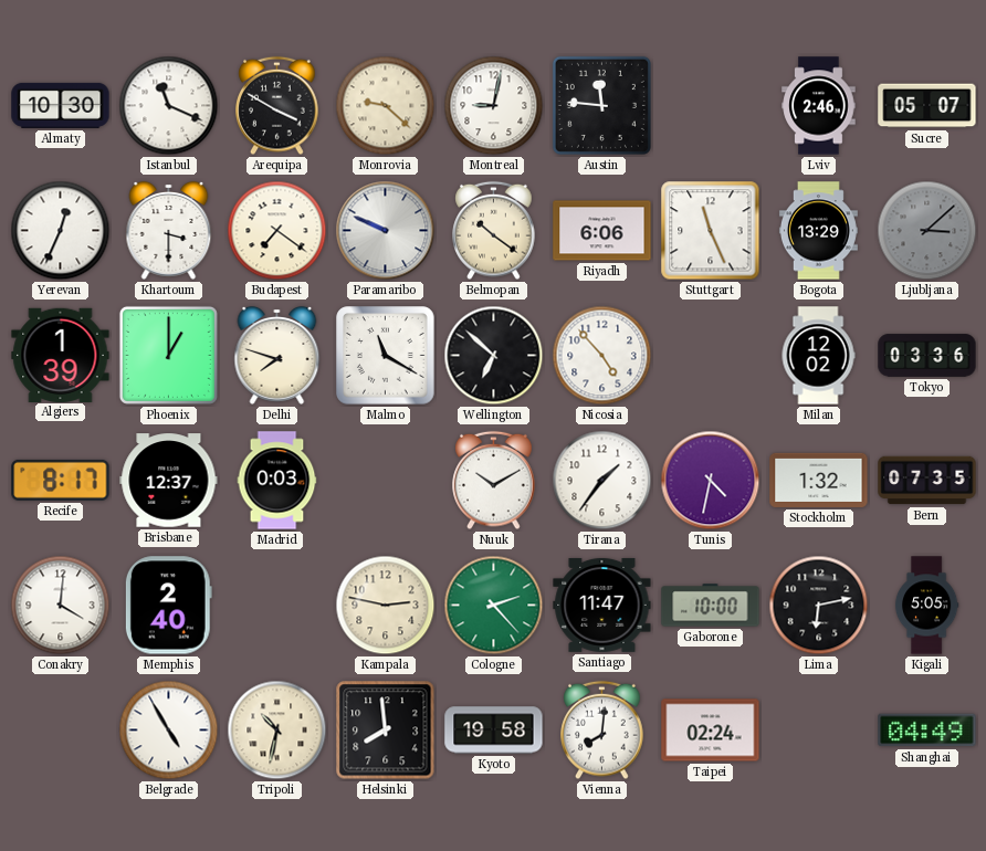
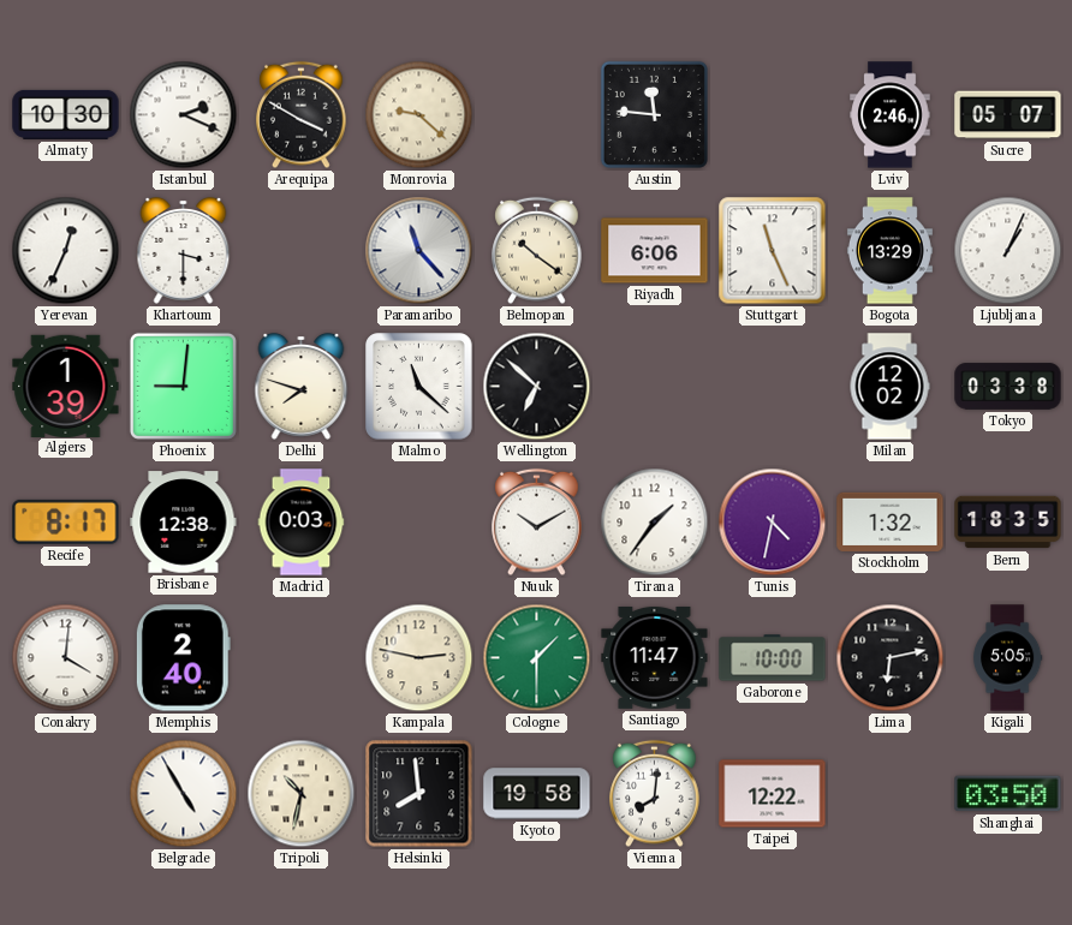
Istanbul: 11:19 -> 2:19 (184, 115)
Montreal: 9:02 -> none (494, 106)
Budapest: 7:21 -> none (277, 231)
Paramaribo: 9:49 -> 11:23 (419, 251)
Ljubljana: 3:08 -> 1:04 (1008, 251)
Ljubljana dial: grey -> white (1008, 251)
Phoenix: 1:00 -> 9:01 (183, 386)
Malmo: 11:20 -> 11:22 (419, 387)
Nicosia: 4:53 -> none (602, 356)
Tokyo: 03:36 -> 03:38 (1008, 387)
Brisbane: 12:37 -> 12:38 (184, 523)
Bern: 07:35 -> 18:35 (1008, 523)
Cologne: 2:23 -> 1:30 (537, 658)
Taipei: 02:24 -> 12:22 (773, 794)
Shanghai: 04:49 -> 03:50 (1008, 794)
